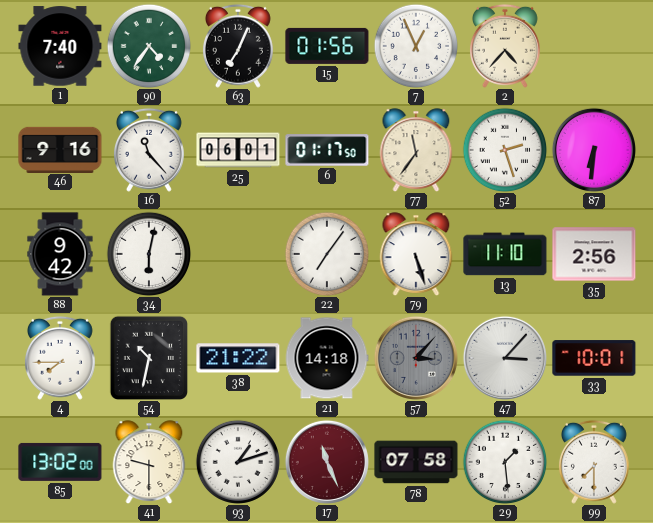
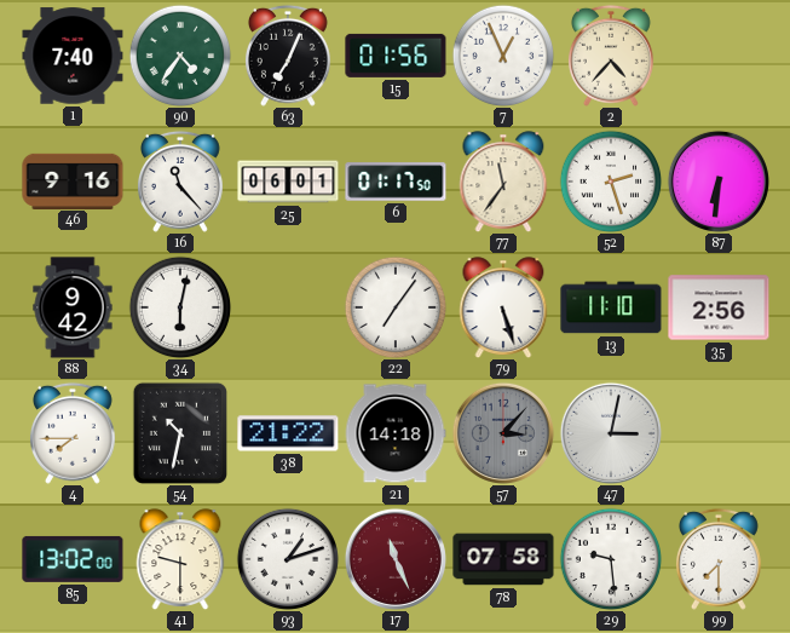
47: 3:07 -> 3:02 (611, 433)
33: 10:01 -> none (594, 358)
29: 1:29 -> 9:29 (611, 559)
